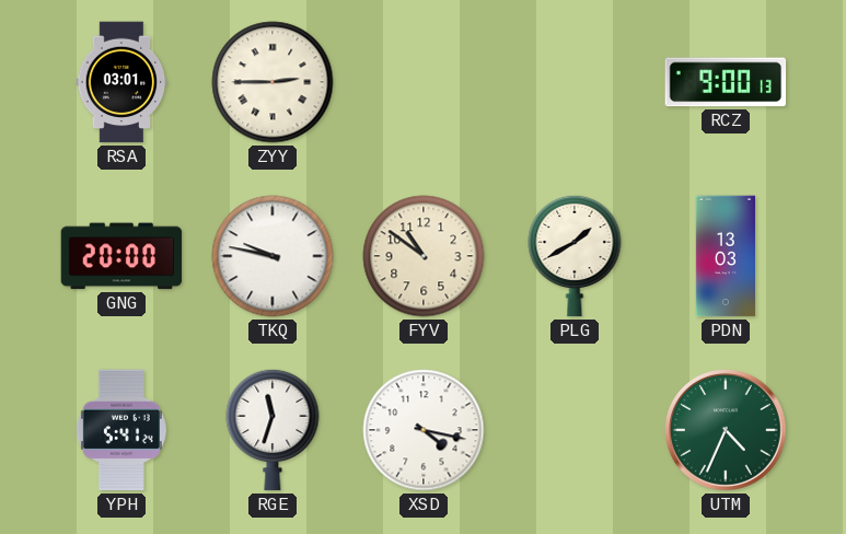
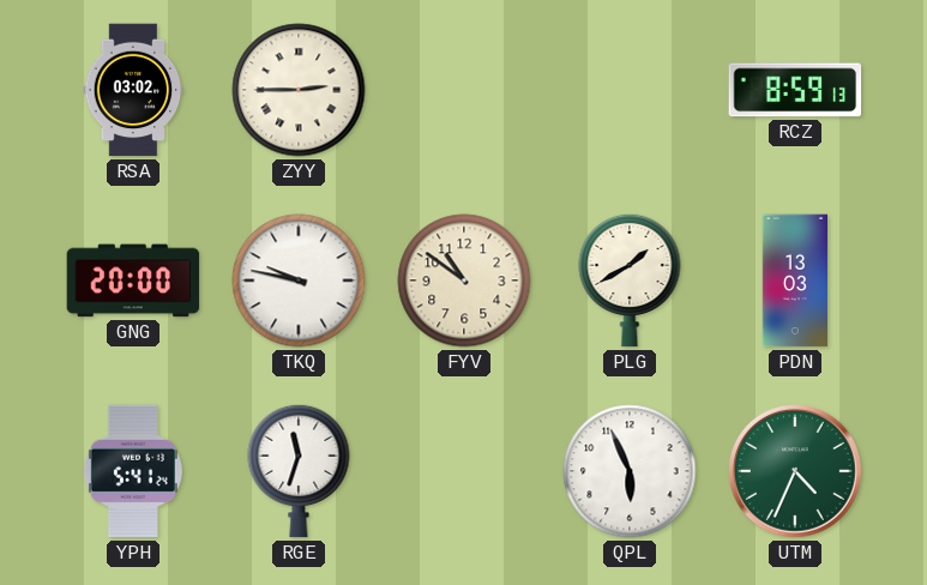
RSA: 03:01 -> 03:02 (133, 90)
RCZ: 9:00 -> 8:59 (795, 90)
XSD: 4:17 -> none (424, 430)
QPL: none -> 5:56 (630, 471)
